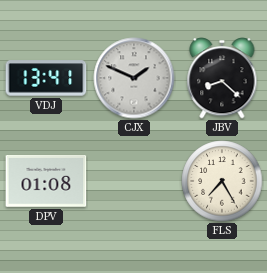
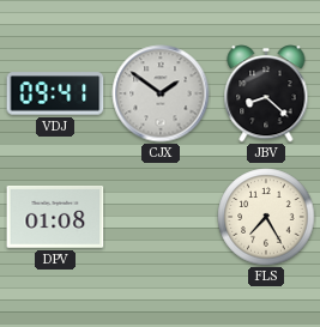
VDJ: 13:41 -> 09:41 (55, 93)
CJX: 1:49 -> 1:51 (161, 93)
